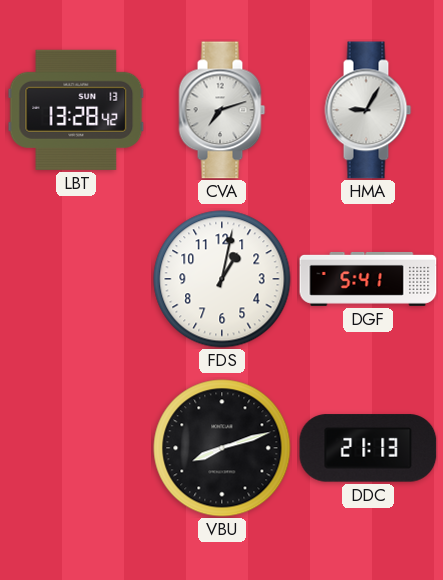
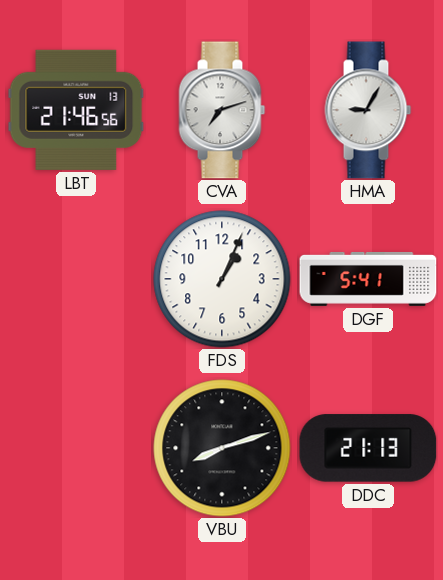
LBT: 13:28 -> 21:46 (76, 110)
FDS: 1:02 -> 1:04 (222, 279)
